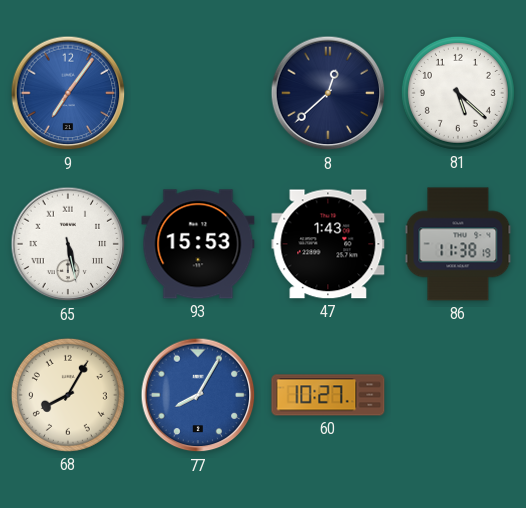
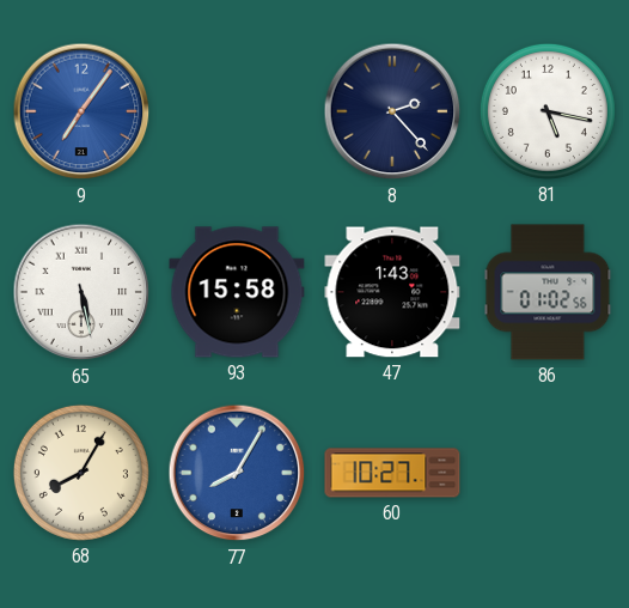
8: 12:38 -> 2:23 (392, 111)
81: 5:22 -> 5:17 (548, 111)
93: 15:53 -> 15:58 (237, 292)
86: 11:38 -> 01:02 (548, 292)
